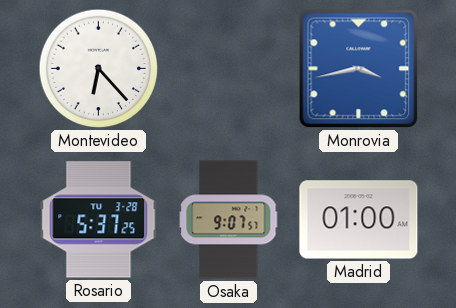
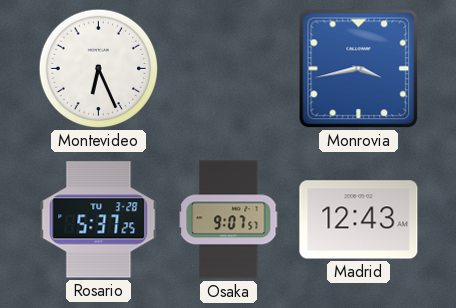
Montevideo: 6:23 -> 6:26 (99, 69)
Madrid: 01:00 -> 12:43 (359, 220)
